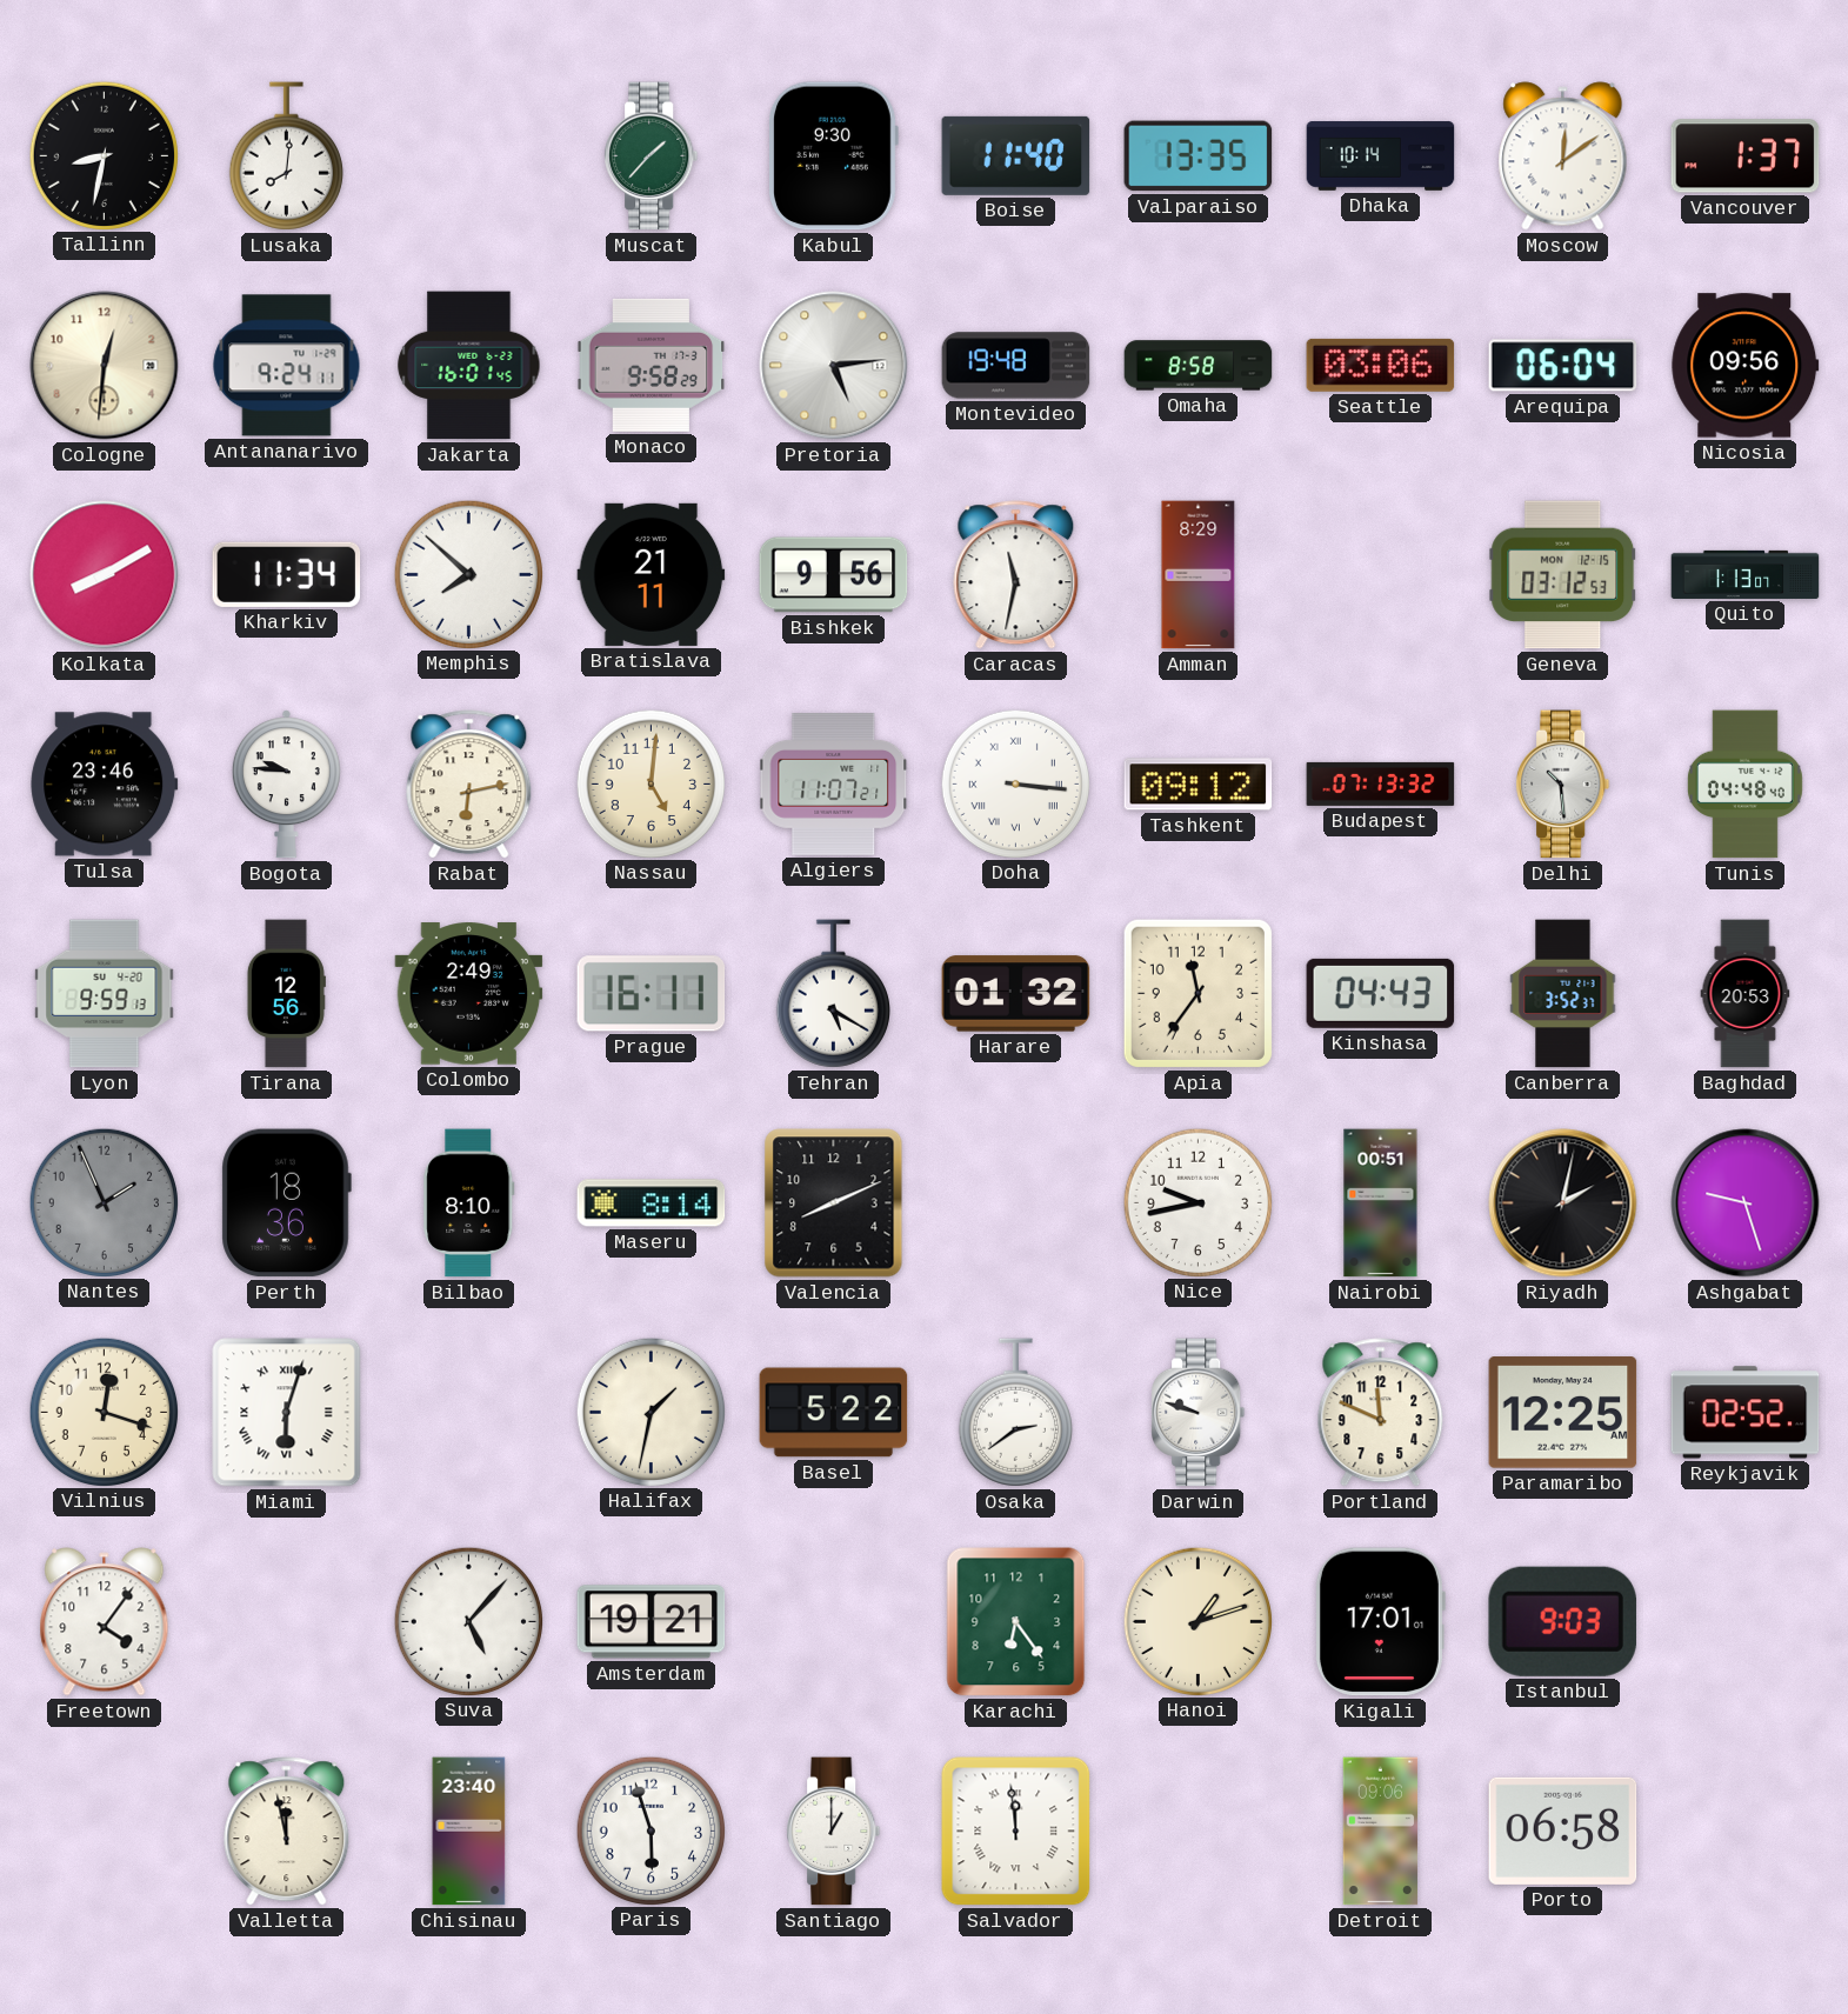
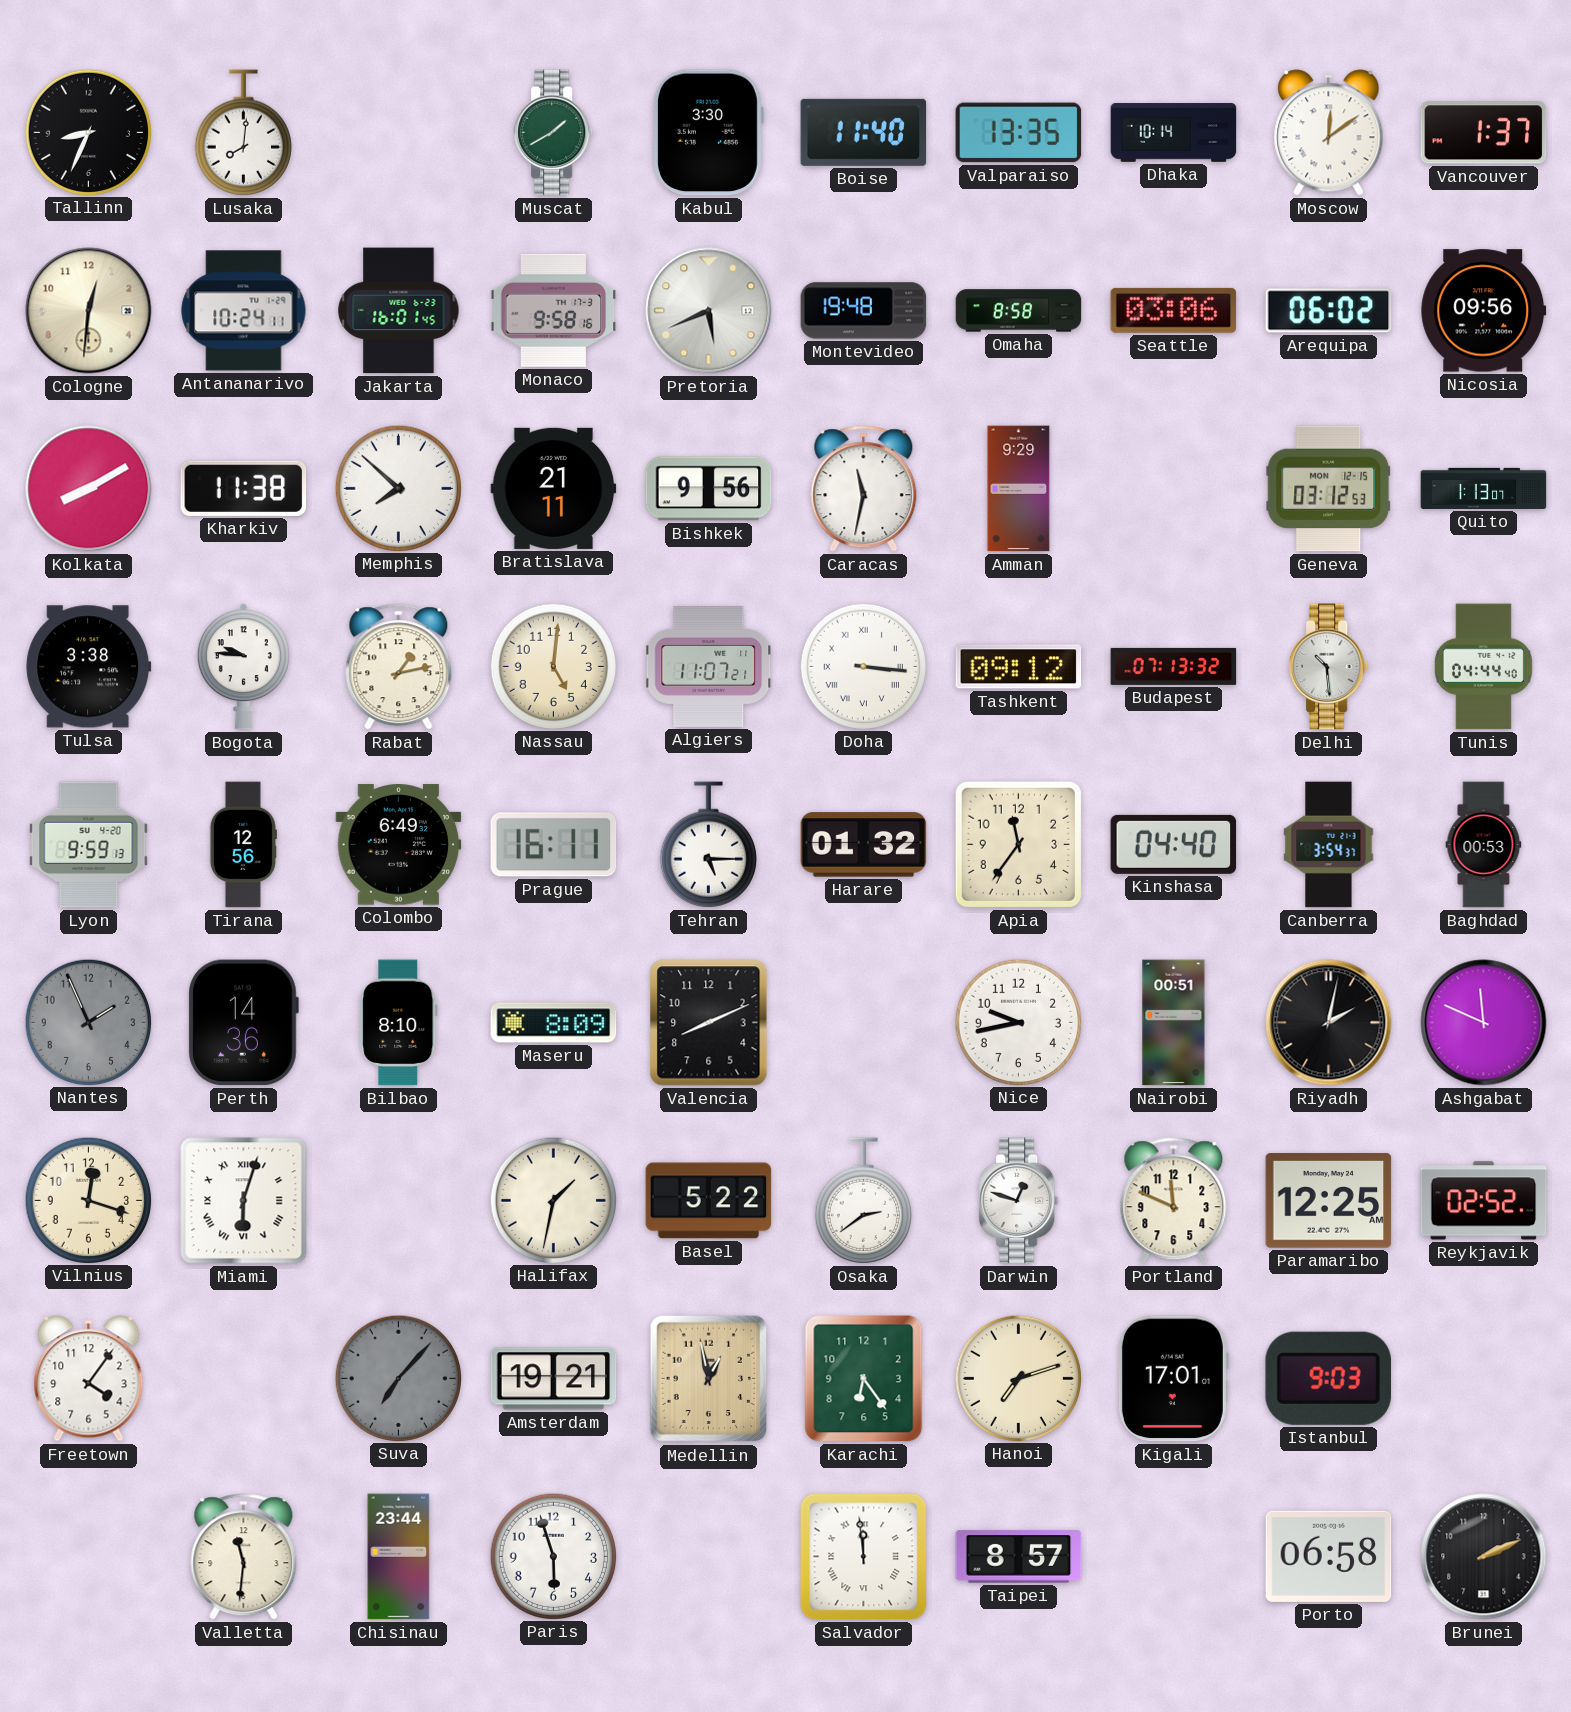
Tallinn: 8:32 -> 8:34 (88, 132)
Muscat: 1:37 -> 1:40 (554, 133)
Kabul: 9:30 -> 3:30 (709, 133)
Antananarivo: 9:24 -> 10:24 (244, 311)
Monaco: 9:58:29 -> 9:58:16 (554, 310)
Pretoria: 5:14 -> 5:41 (709, 311)
Arequipa: 06:04 -> 06:02 (1329, 311)
Kharkiv: 11:34 -> 11:38 (244, 488)
Amman: 8:29 -> 9:29 (1019, 489)
Tulsa: 23:46 -> 3:38 (89, 667)
Rabat: 6:13 -> 1:13 (399, 667)
Tunis: 04:48 -> 04:44 (1483, 667)
Colombo: 2:49 -> 6:49 (399, 845)
Tehran: 5:20 -> 5:15 (708, 845)
Kinshasa: 04:43 -> 04:40 (1174, 844)
Canberra: 3:52 -> 3:54 (1329, 845)
Baghdad: 20:53 -> 00:53 (1484, 845)
Perth: 18:36 -> 14:36 (243, 1023)
Maseru: 8:14 -> 8:09 (554, 1023)
Ashgabat: 9:27 -> 11:49 (1484, 1023)
Darwin: 9:48 -> 12:48 (1019, 1201)
Suva: 5:07 -> 7:07 (398, 1378)
Suva dial: white -> grey (398, 1378)
Medellin: none -> 12:58 (709, 1379)
Hanoi: 1:12 -> 7:12 (1018, 1378)
Valletta: 11:58 -> 11:31 (244, 1557)
Chisinau: 23:40 -> 23:44 (399, 1557)
Santiago: 1:00 -> none (834, 1832)
Taipei: none -> 8:57 (1019, 1557)
Detroit: 09:06 -> none (1381, 1832)
Brunei: none -> 2:11 (1484, 1557)
